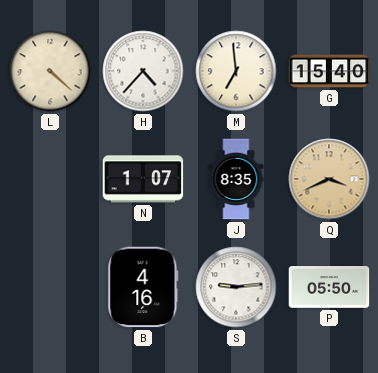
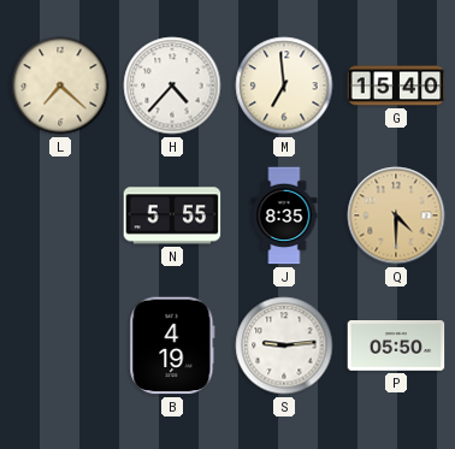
L: 4:22 -> 7:22 (60, 85)
N: 1:07 -> 5:55 (172, 215)
Q: 3:41 -> 4:30 (396, 215)
B: 4:16 -> 4:19 (172, 345)
